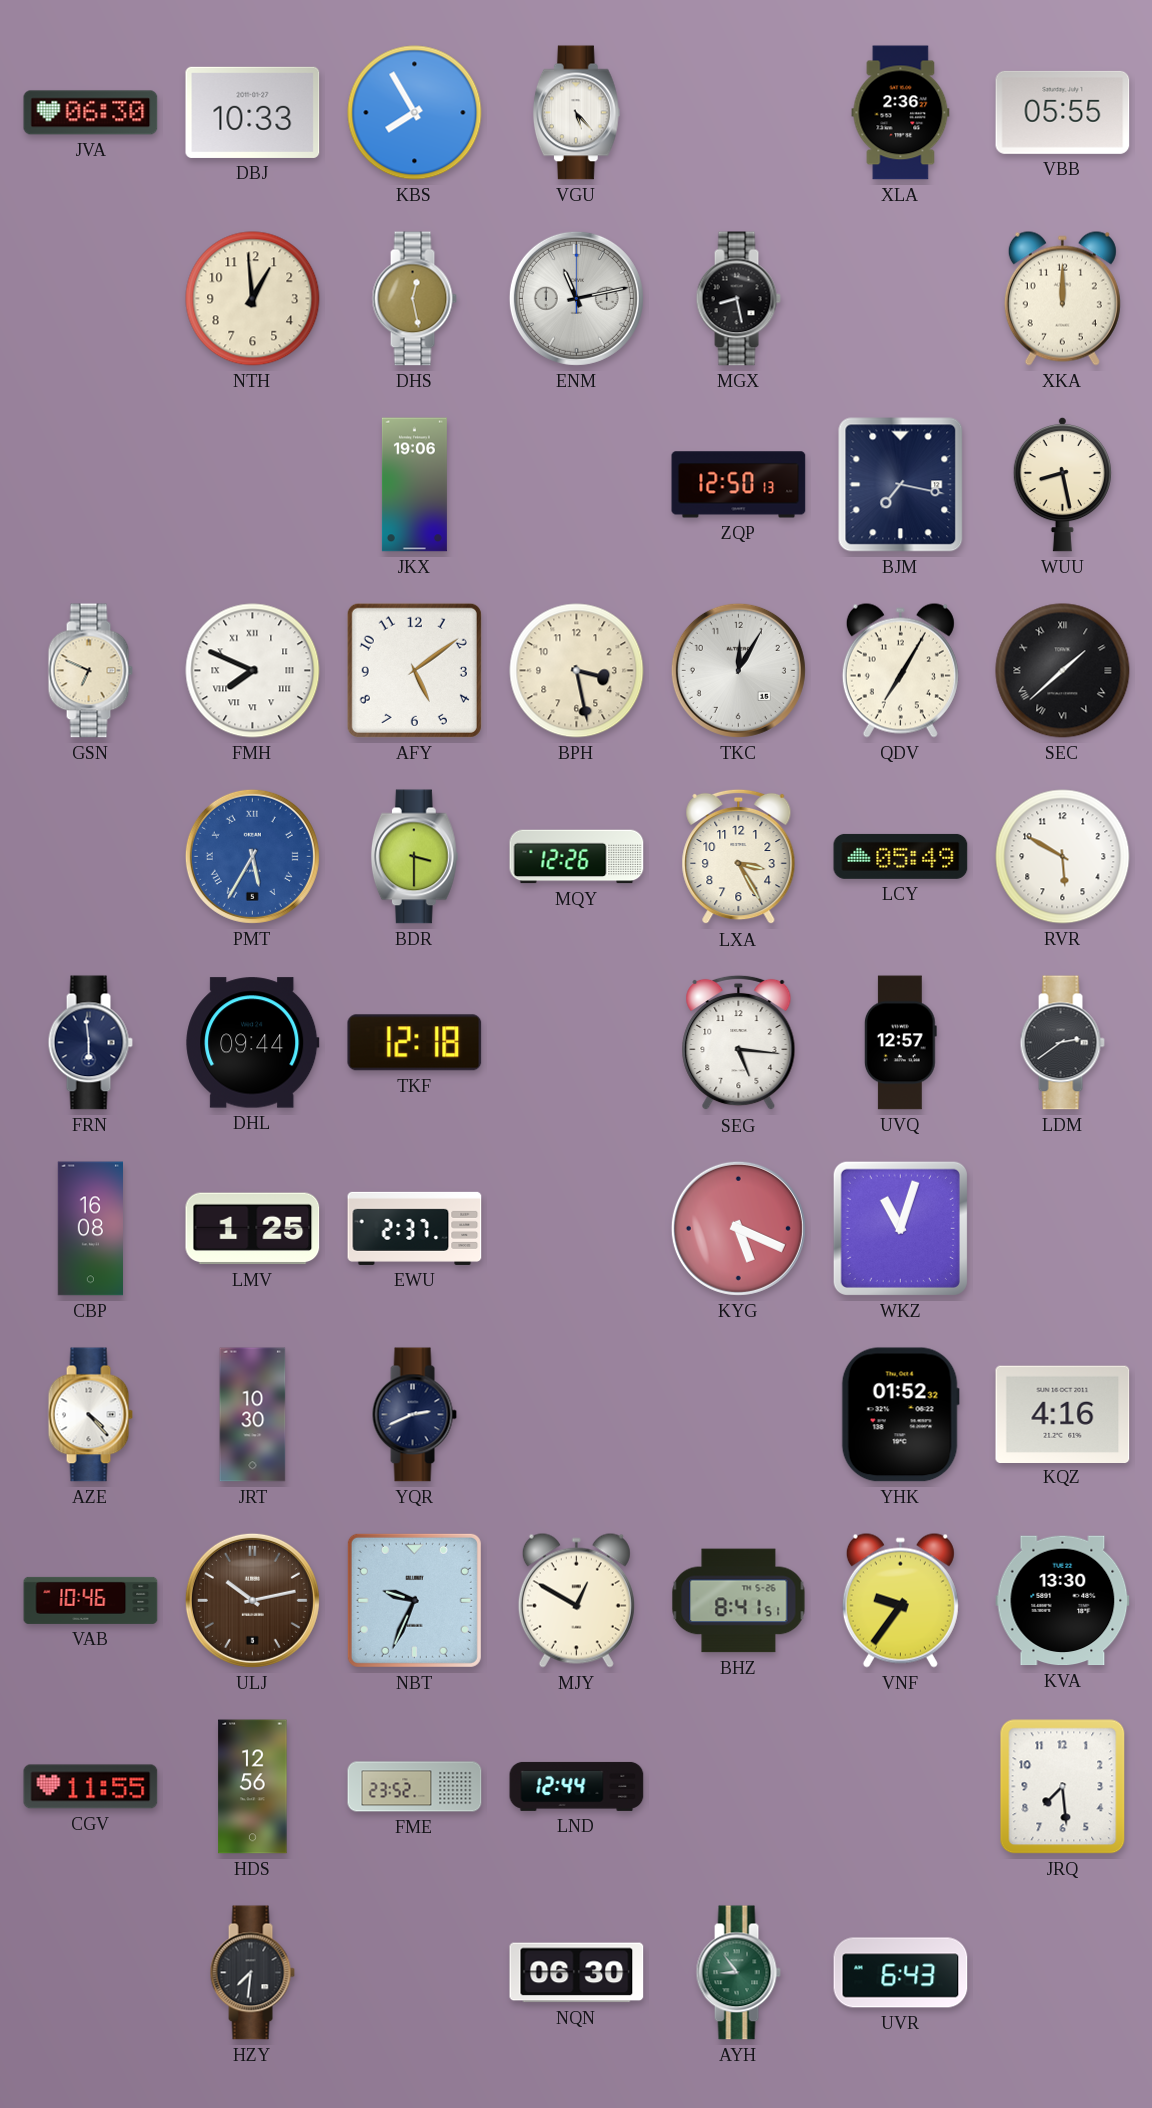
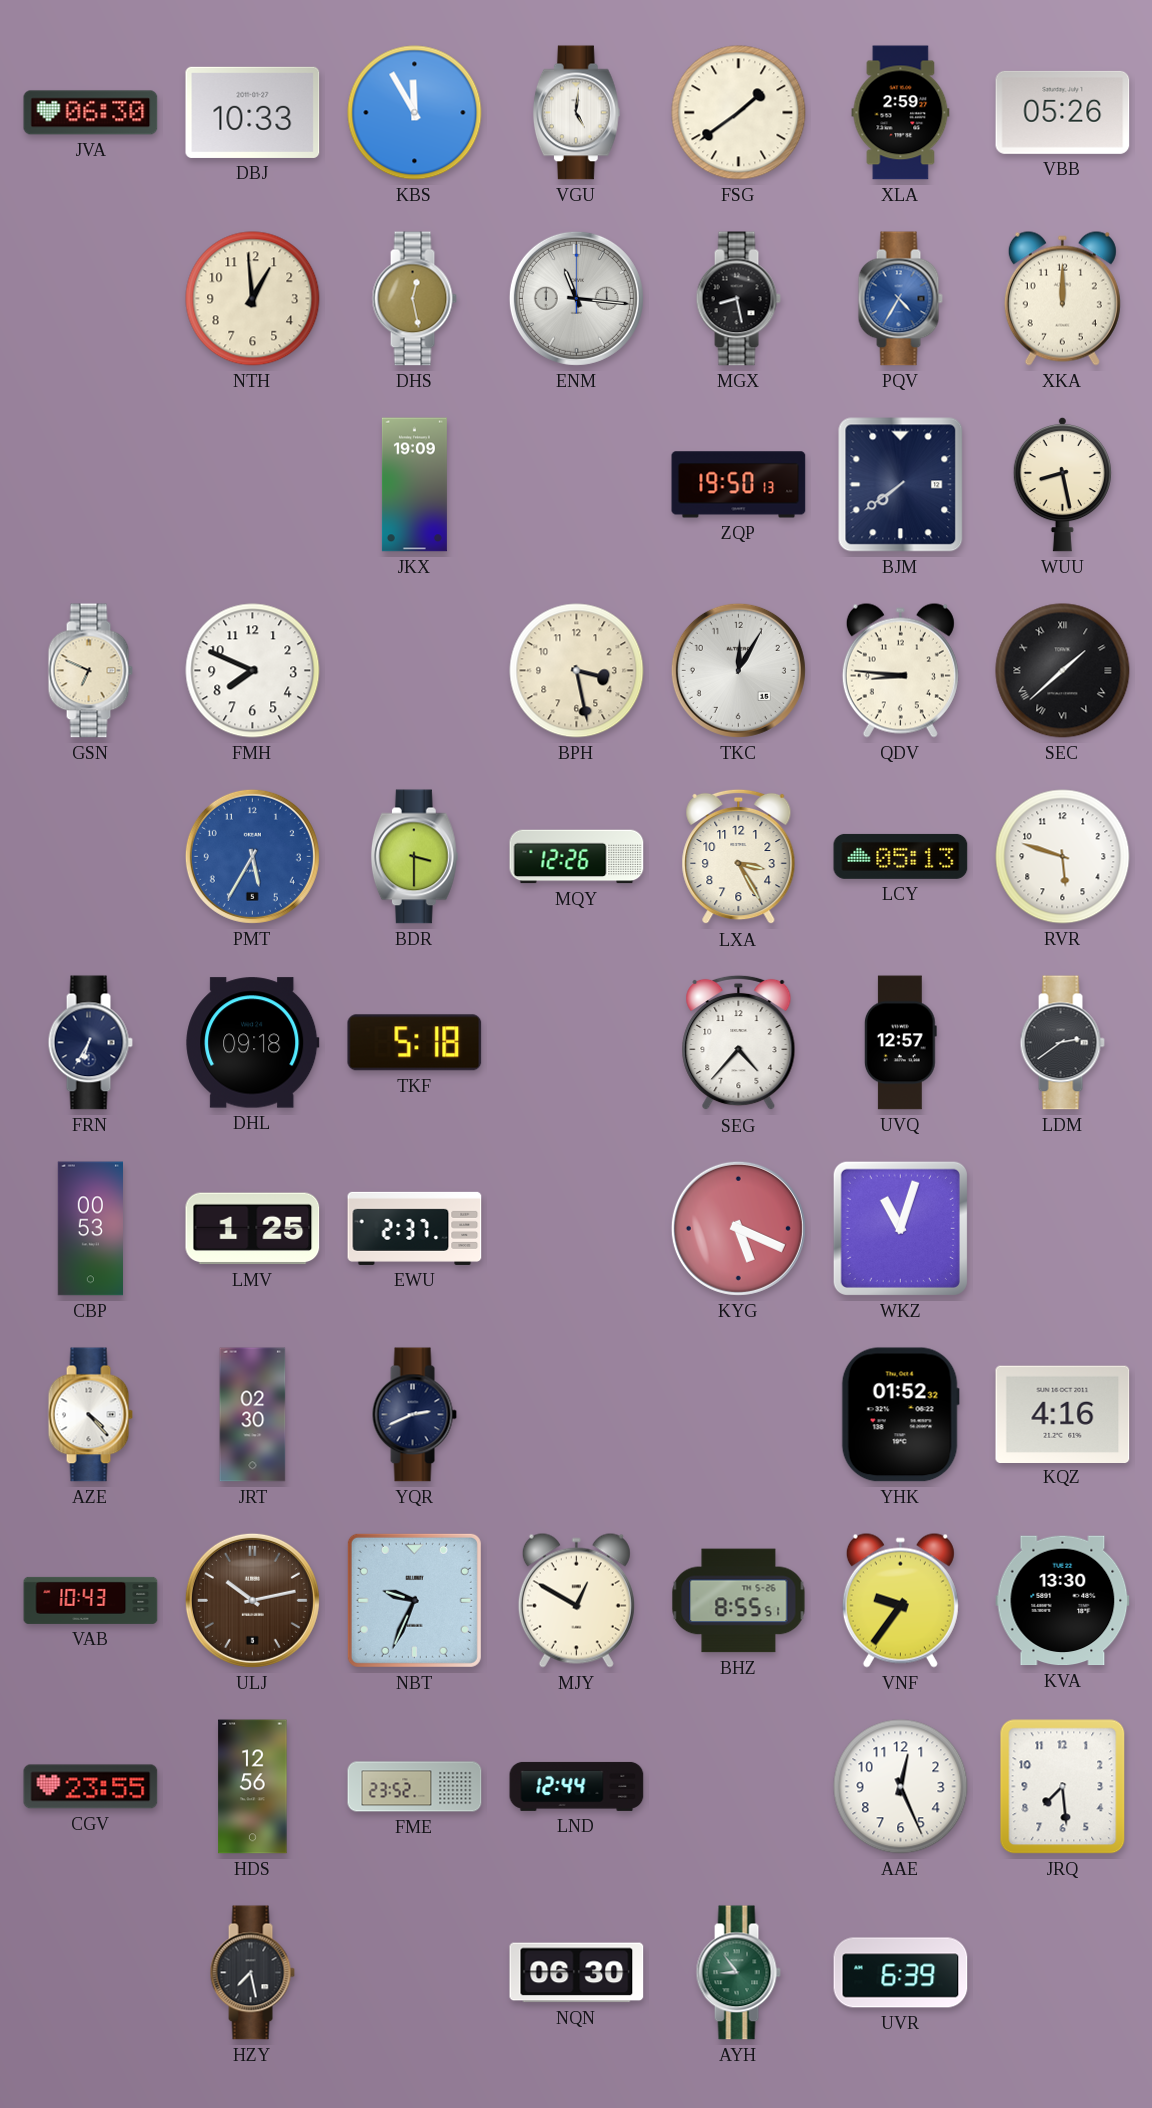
KBS: 7:55 -> 11:55 (415, 113)
VGU: 5:23 -> 5:01 (576, 113)
FSG: none -> 1:39 (739, 113)
XLA: 2:36 -> 2:59 (901, 113)
VBB: 05:55 -> 05:26 (1063, 112)
ENM: 11:13 -> 11:16 (576, 298)
PQV: none -> 4:35 (900, 299)
JKX: 19:06 -> 19:09 (414, 485)
ZQP: 12:50 -> 19:50 (739, 485)
BJM: 7:17 -> 7:39 (901, 485)
FMH numerals: Roman -> Arabic (253, 671)
AFY: 5:09 -> none (414, 670)
QDV: 7:05 -> 8:46 (900, 670)
PMT numerals: Roman -> Arabic (252, 856)
LCY: 05:49 -> 05:13 (901, 856)
RVR: 5:50 -> 5:48 (1063, 857)
FRN: 5:59 -> 6:35 (90, 1043)
DHL: 09:44 -> 09:18 (253, 1043)
TKF: 12:18 -> 5:18 (415, 1043)
SEG: 5:16 -> 4:37 (739, 1043)
CBP: 16:08 -> 00:53 (90, 1229)
JRT: 10:30 -> 02:30 (253, 1415)
VAB: 10:46 -> 10:43 (91, 1600)
BHZ: 8:41 -> 8:55 (739, 1601)
CGV: 11:55 -> 23:55 (91, 1787)
AAE: none -> 12:26 (901, 1787)
HZY: 7:31 -> 7:28 (252, 1973)
UVR: 6:43 -> 6:39 (901, 1973)
